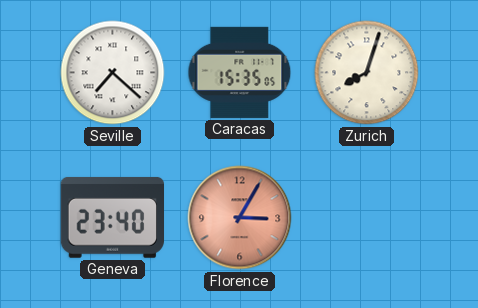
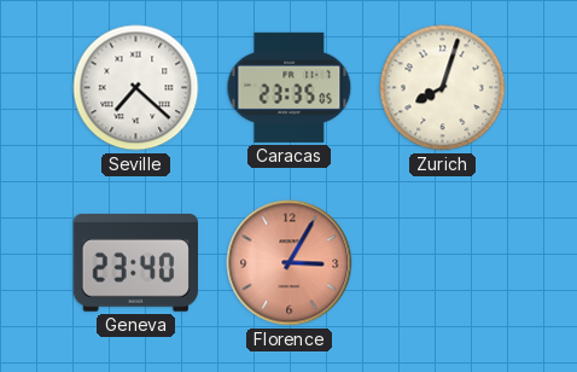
Caracas: 15:35 -> 23:35 (290, 87)
